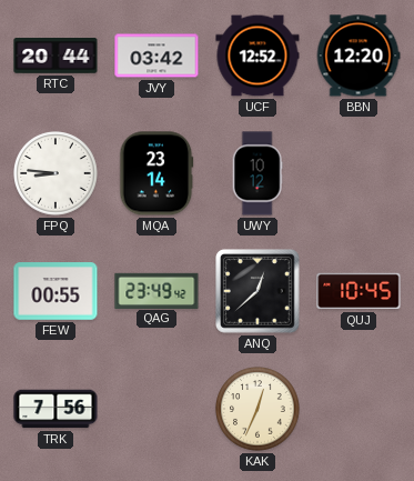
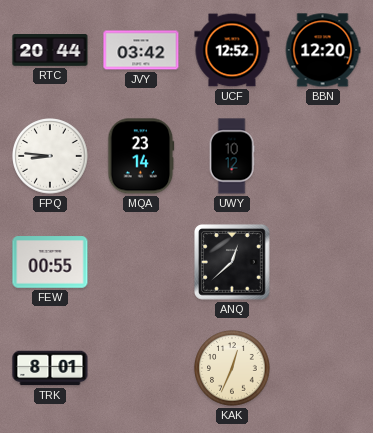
QAG: 23:49 -> none (156, 290)
QUJ: 10:45 -> none (359, 291)
TRK: 7:56 -> 8:01 (50, 368)
